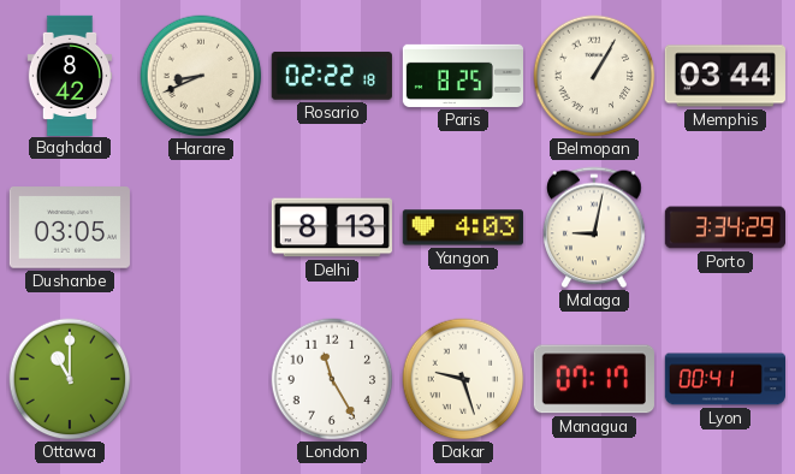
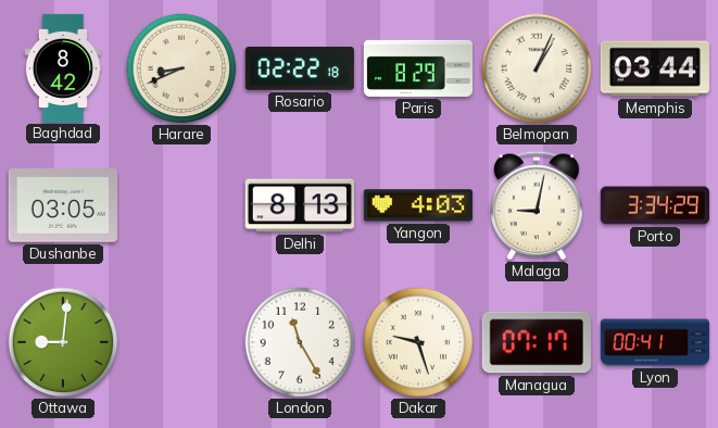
Paris: 8:25 -> 8:29 (417, 68)
Belmopan: 1:05 -> 1:04 (537, 68)
Ottawa: 11:00 -> 9:01 (63, 342)
